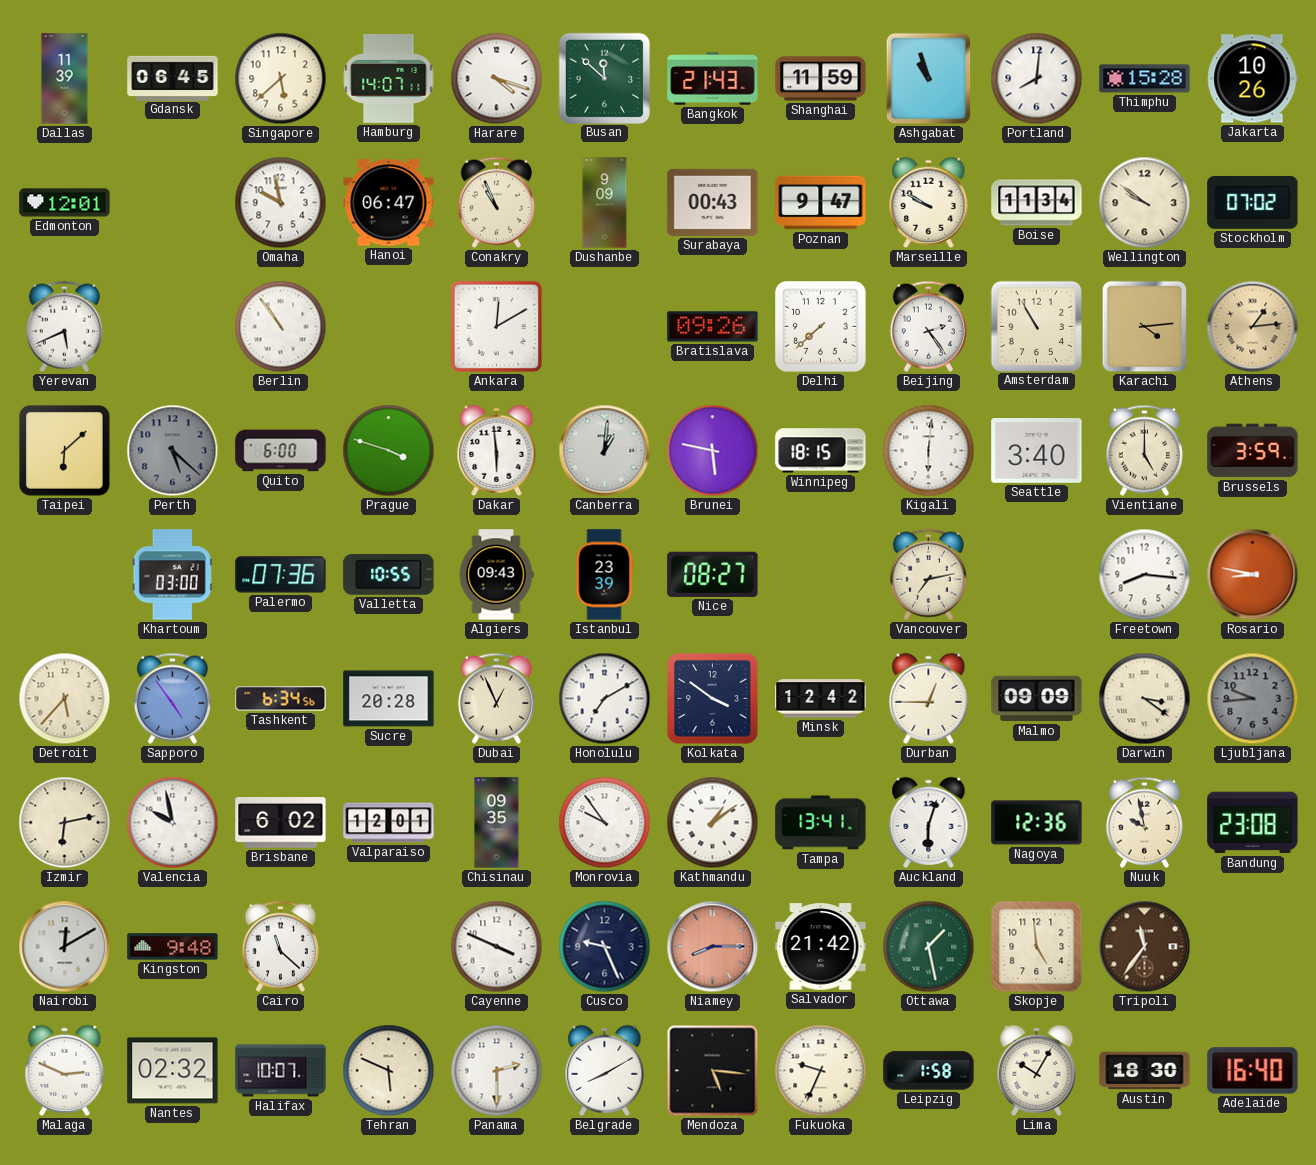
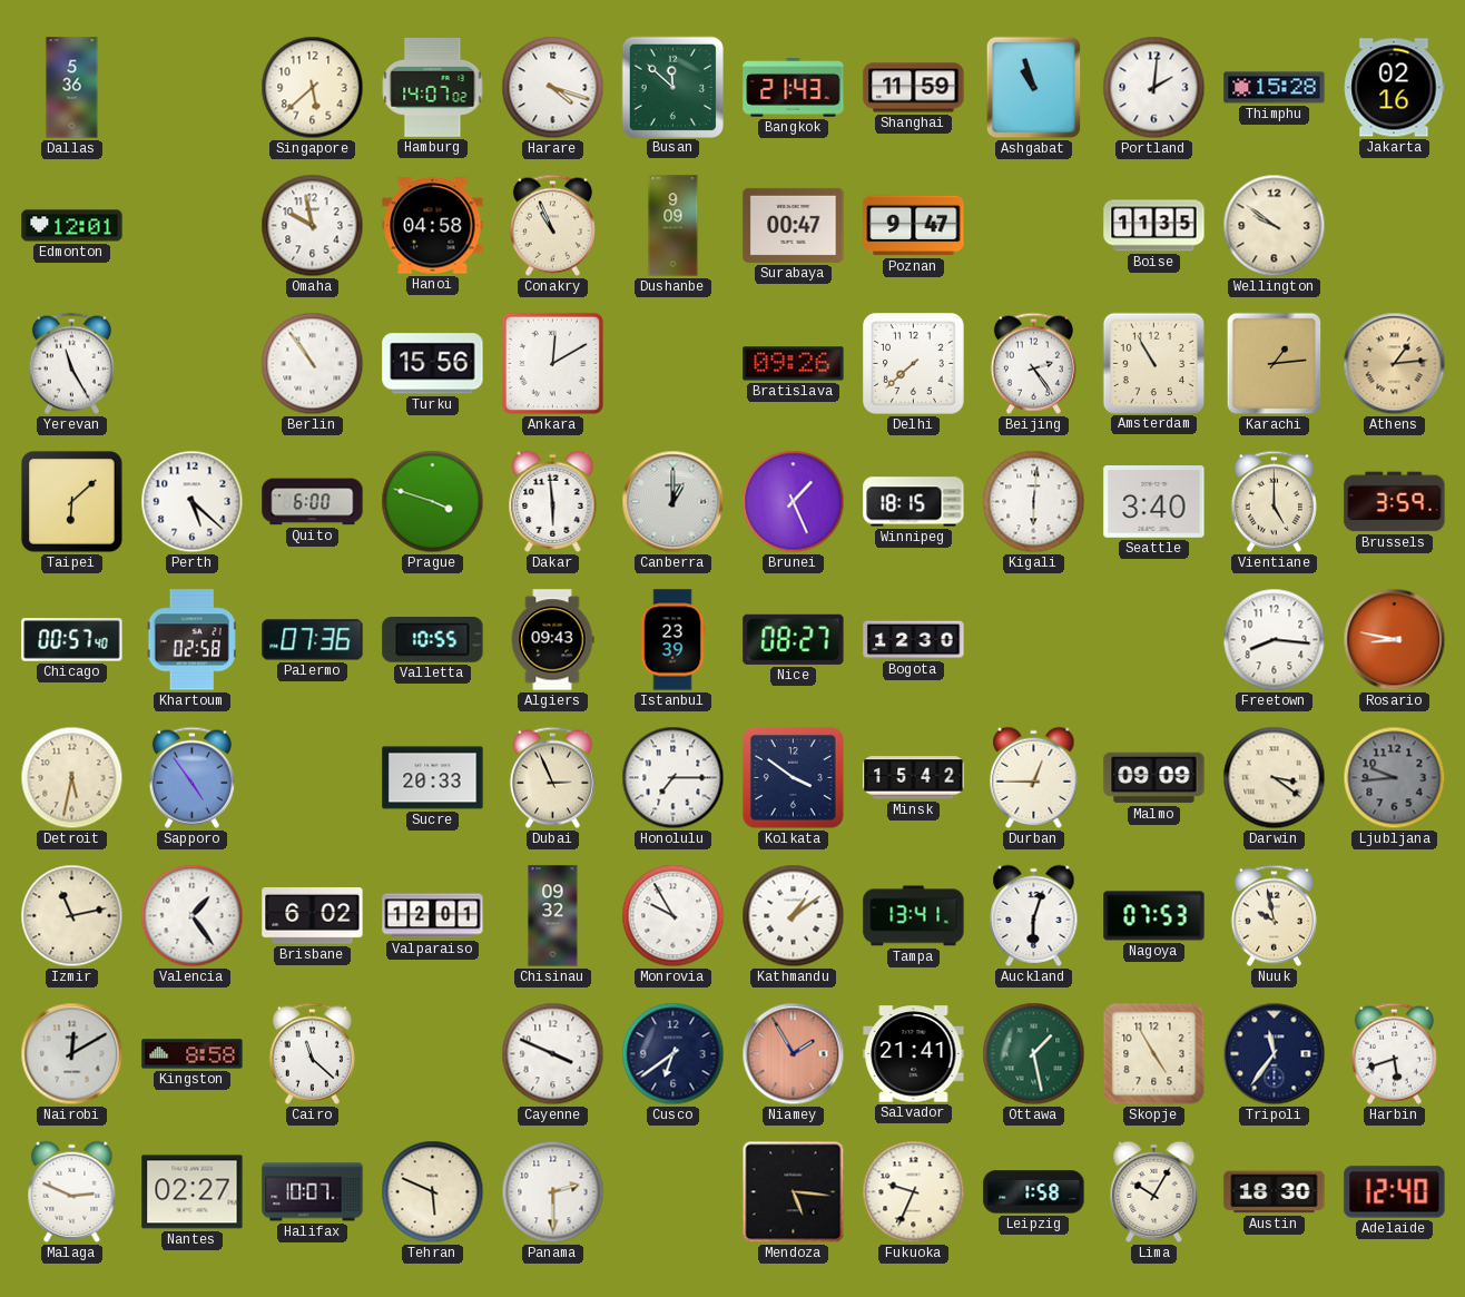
Dallas: 11:39 -> 5:36 (72, 88)
Gdansk: 06:45 -> none (173, 78)
Hamburg: 14:07:11 -> 14:07:02 (433, 87)
Portland: 8:01 -> 2:01 (1154, 88)
Jakarta: 10:26 -> 02:16 (1395, 88)
Hanoi: 06:47 -> 04:58 (433, 226)
Surabaya: 00:43 -> 00:47 (794, 225)
Marseille: 9:50 -> none (929, 202)
Boise: 11:34 -> 11:35 (1154, 226)
Stockholm: 07:02 -> none (1253, 202)
Yerevan: 5:41 -> 11:25 (71, 363)
Turku: none -> 15:56 (433, 364)
Karachi: 4:14 -> 1:14 (1275, 364)
Perth dial: grey -> white (193, 502)
Canberra: 1:01 -> 1:00 (673, 502)
Brunei: 5:47 -> 1:26 (794, 502)
Chicago: none -> 00:57 (72, 640)
Khartoum: 03:00 -> 02:58 (191, 640)
Bogota: none -> 12:30 (914, 640)
Vancouver: 7:13 -> none (928, 574)
Detroit: 5:37 -> 5:32 (72, 778)
Tashkent: 6:34 -> none (281, 699)
Sucre: 20:28 -> 20:33 (433, 778)
Dubai: 12:56 -> 2:56 (552, 777)
Honolulu: 7:10 -> 7:15 (673, 778)
Minsk: 12:42 -> 15:42 (914, 778)
Izmir: 6:13 -> 11:13 (72, 916)
Valencia: 9:58 -> 1:24 (193, 916)
Chisinau: 09:35 -> 09:32 (553, 916)
Monrovia: 9:54 -> 9:55 (673, 916)
Nagoya: 12:36 -> 07:53 (1154, 916)
Bandung: 23:08 -> none (1253, 823)
Kingston: 9:48 -> 8:58 (193, 1054)
Cusco: 9:26 -> 6:39 (673, 1054)
Niamey: 8:15 -> 1:55 (794, 1054)
Salvador: 21:42 -> 21:41 (914, 1054)
Skopje: 4:59 -> 4:55 (1154, 1054)
Tripoli dial: brown -> navy (1275, 1054)
Harbin: none -> 5:42 (1394, 1053)
Nantes: 02:32 -> 02:27 (193, 1192)
Belgrade: 8:10 -> none (605, 1070)
Adelaide: 16:40 -> 12:40 (1395, 1192)
